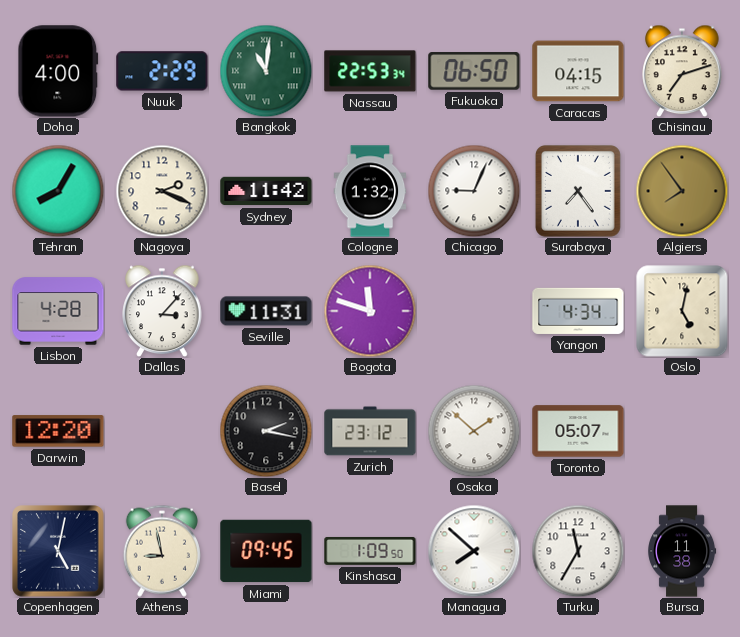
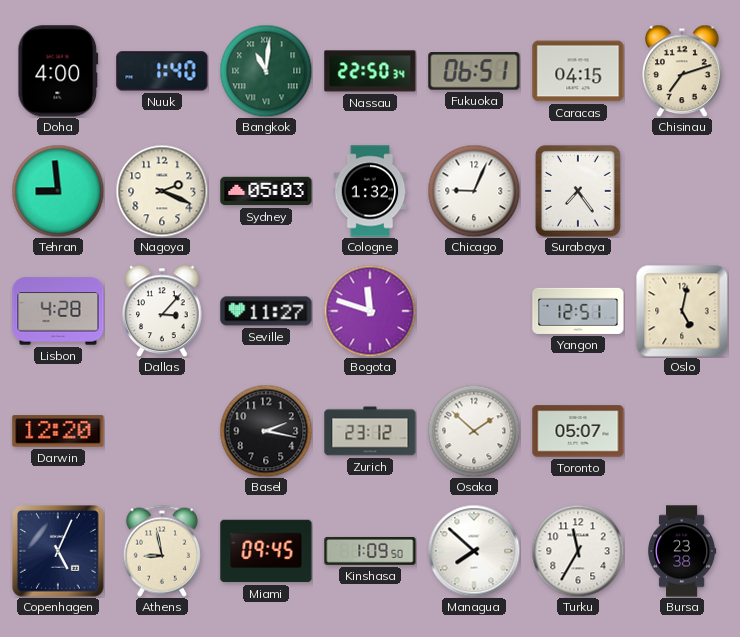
Nuuk: 2:29 -> 1:40 (162, 71)
Nassau: 22:53 -> 22:50 (370, 71)
Fukuoka: 06:50 -> 06:51 (474, 71)
Tehran: 8:05 -> 8:59 (58, 191)
Sydney: 11:42 -> 05:03 (266, 191)
Algiers: 7:54 -> none (682, 191)
Seville: 11:31 -> 11:27 (266, 311)
Yangon: 4:34 -> 12:51 (578, 311)
Copenhagen: 5:02 -> 5:04 (58, 551)
Bursa: 11:38 -> 23:38 (682, 551)
